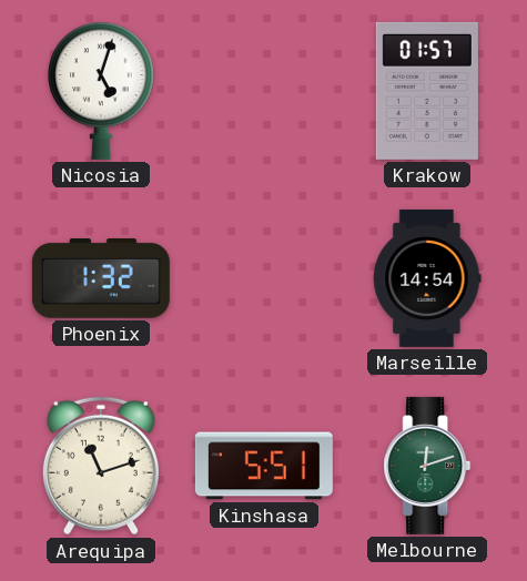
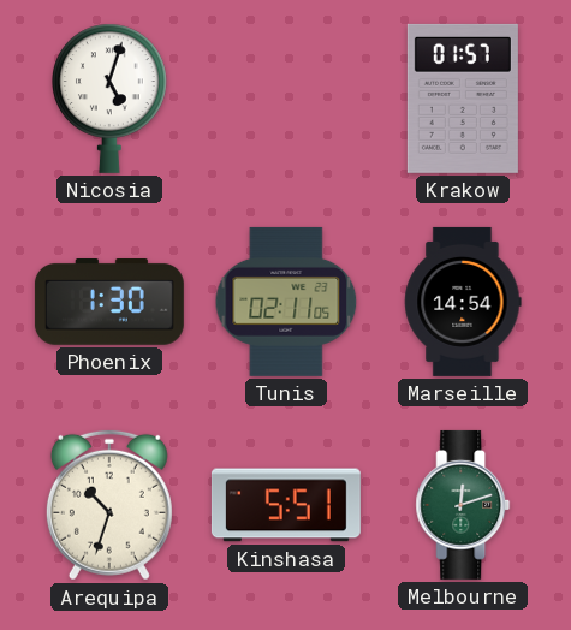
Phoenix: 1:32 -> 1:30 (109, 303)
Tunis: none -> 02:11 (286, 302)
Arequipa: 11:12 -> 10:33 (109, 505)
